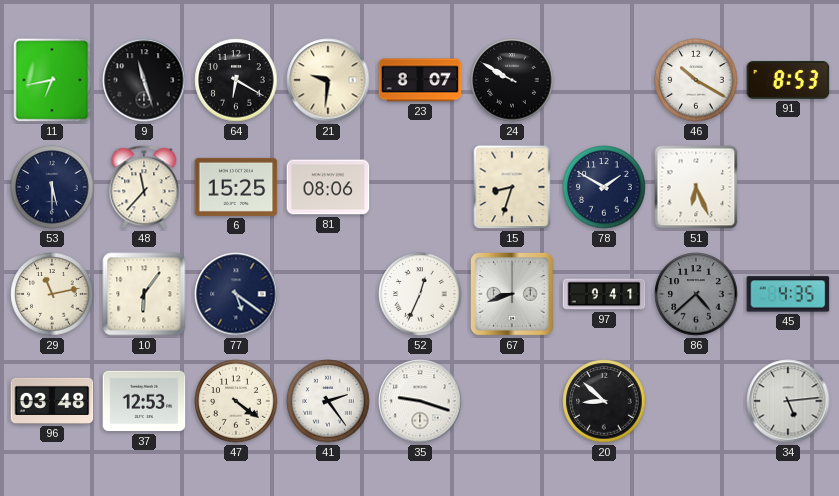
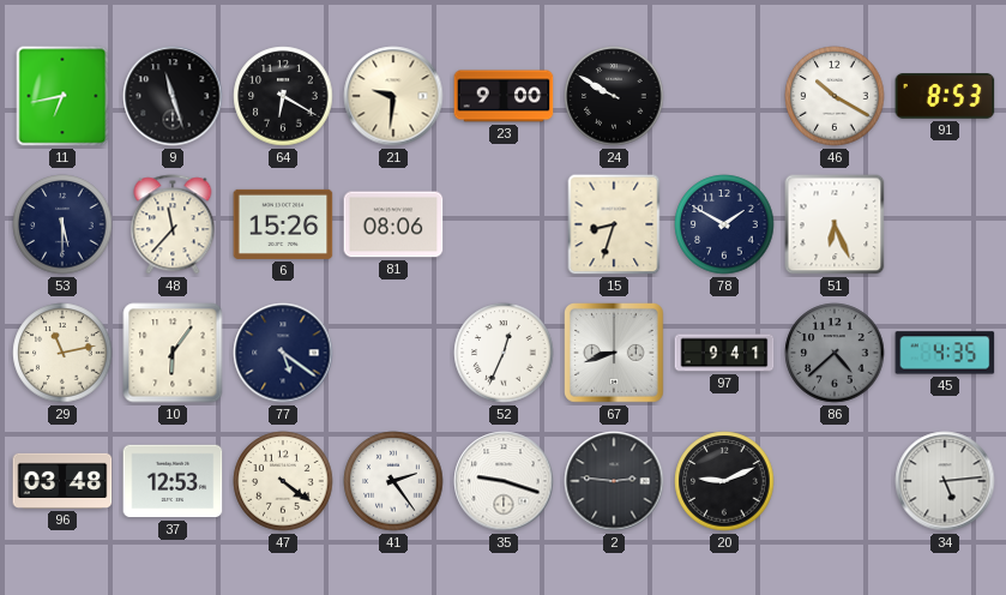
23: 8:07 -> 9:00 (504, 96)
6: 15:25 -> 15:26 (283, 224)
2: none -> 2:46 (614, 481)
20: 8:52 -> 9:11 (724, 481)
